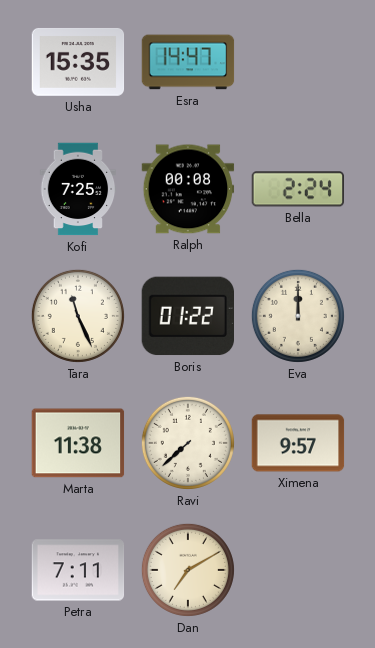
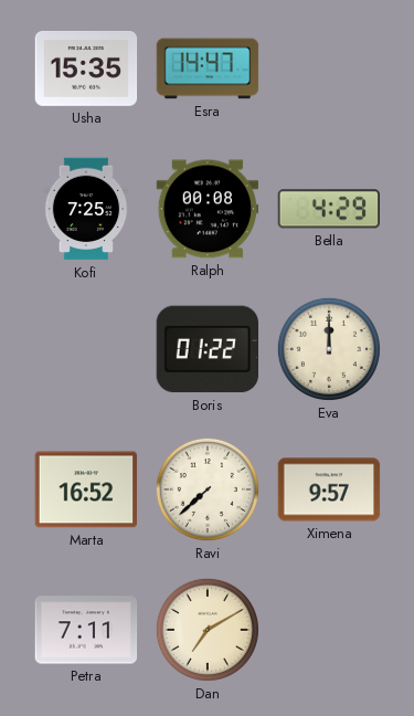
Bella: 2:24 -> 4:29 (329, 209)
Tara: 11:26 -> none (78, 316)
Marta: 11:38 -> 16:52 (86, 489)
